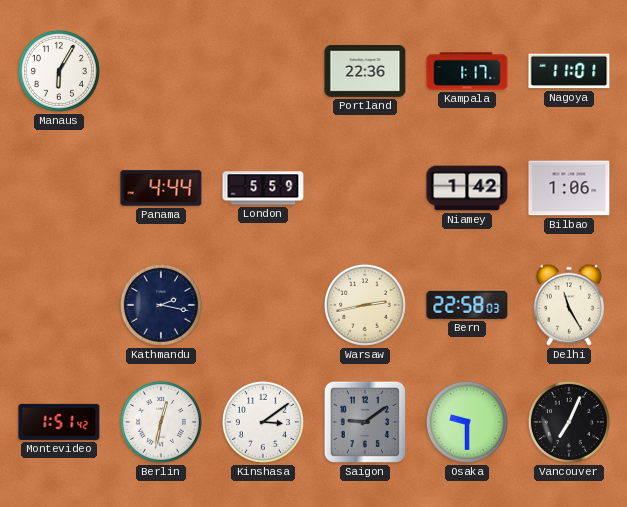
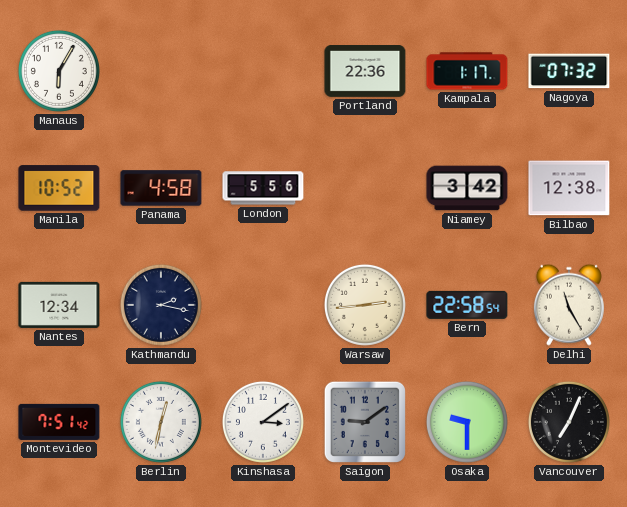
Nagoya: 11:01 -> 07:32 (569, 71)
Manila: none -> 10:52 (59, 188)
Panama: 4:44 -> 4:58 (161, 188)
London: 5:59 -> 5:56 (263, 188)
Niamey: 1:42 -> 3:42 (467, 188)
Bilbao: 1:06 -> 12:38 (569, 188)
Nantes: none -> 12:34 (59, 305)
Warsaw: 2:43 -> 2:44 (365, 305)
Bern: 22:58:03 -> 22:58:54 (467, 305)
Montevideo: 1:51 -> 7:51 (59, 422)
